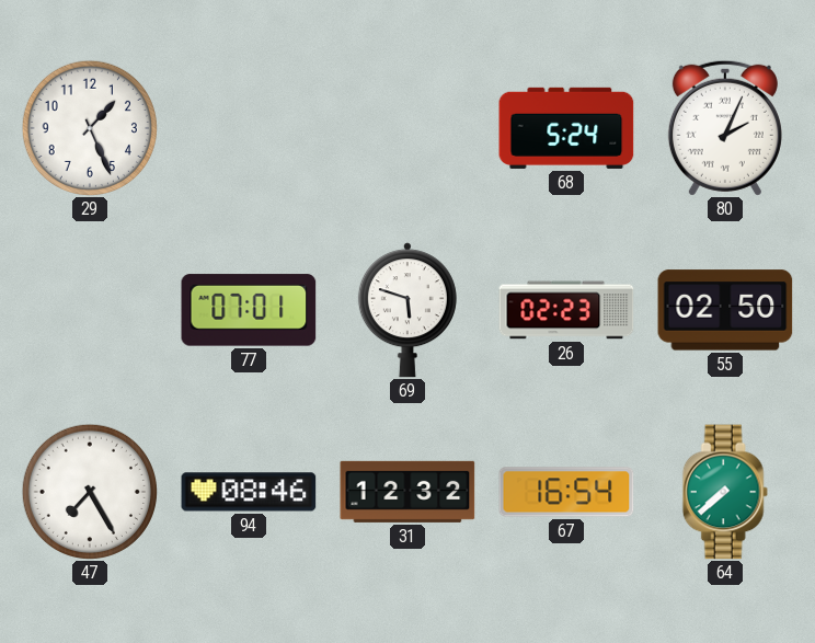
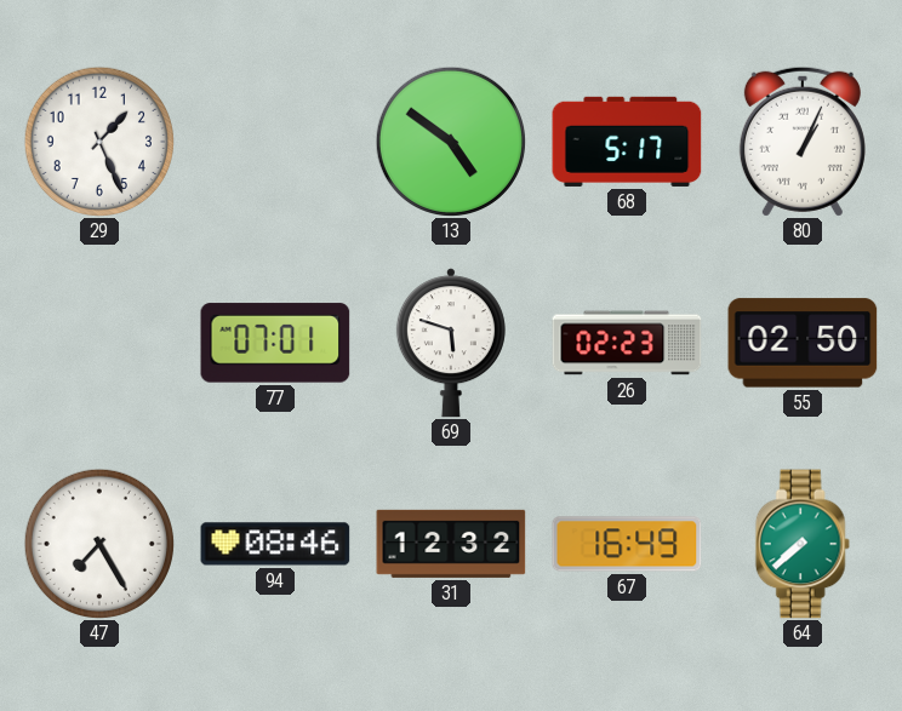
13: none -> 4:51 (450, 141)
68: 5:24 -> 5:17 (627, 142)
80: 2:04 -> 1:04 (803, 142)
67: 16:54 -> 16:49 (627, 544)
